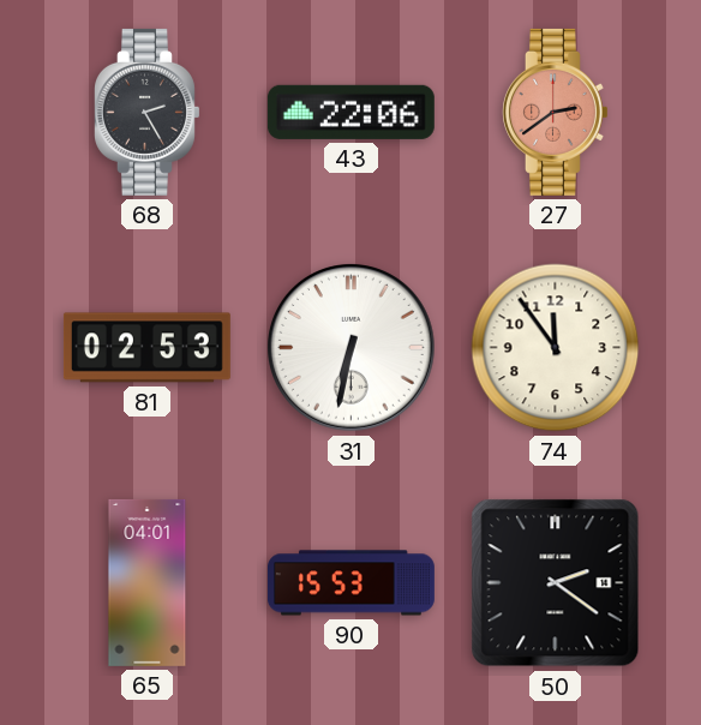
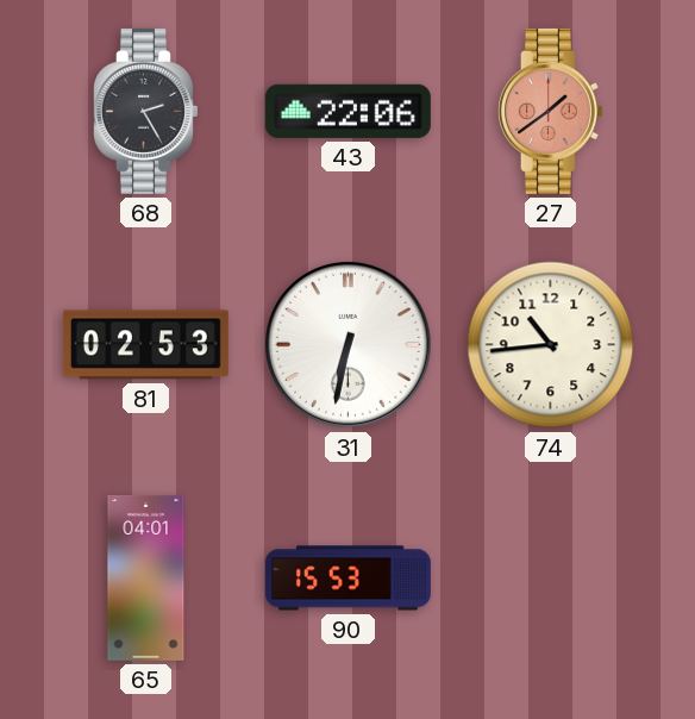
27: 2:39 -> 1:39 (551, 111)
74: 11:54 -> 10:44 (551, 345)
50: 2:21 -> none (556, 583)
